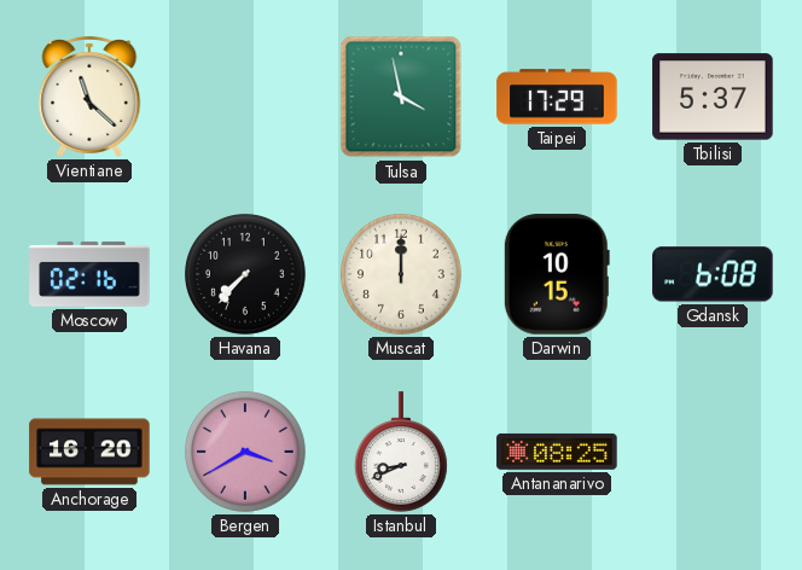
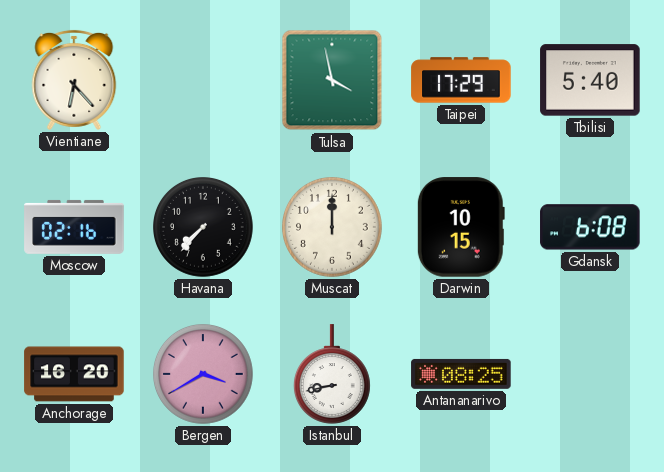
Vientiane: 11:22 -> 6:23 (74, 80)
Tbilisi: 5:37 -> 5:40 (590, 80)
Istanbul: 8:41 -> 8:43 (332, 374)
